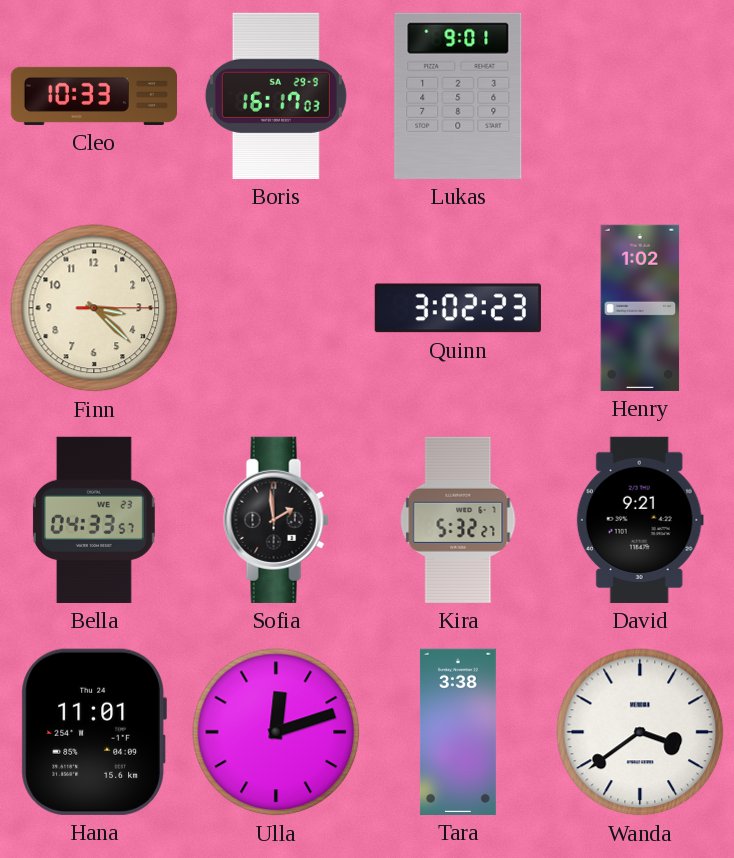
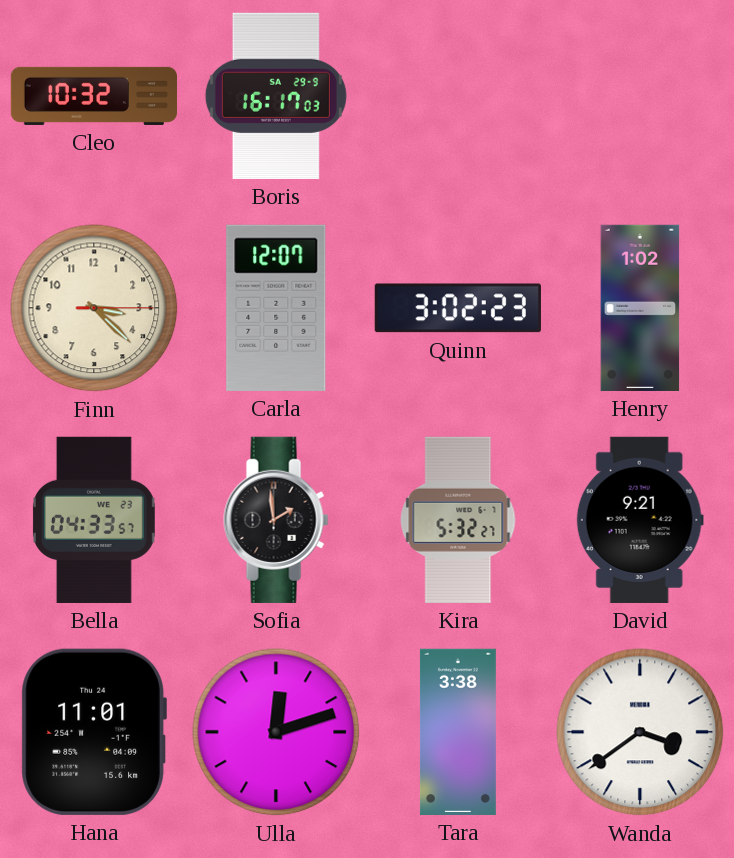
Cleo: 10:33 -> 10:32 (93, 96)
Lukas: 9:01 -> none (458, 96)
Carla: none -> 12:07 (276, 308)
